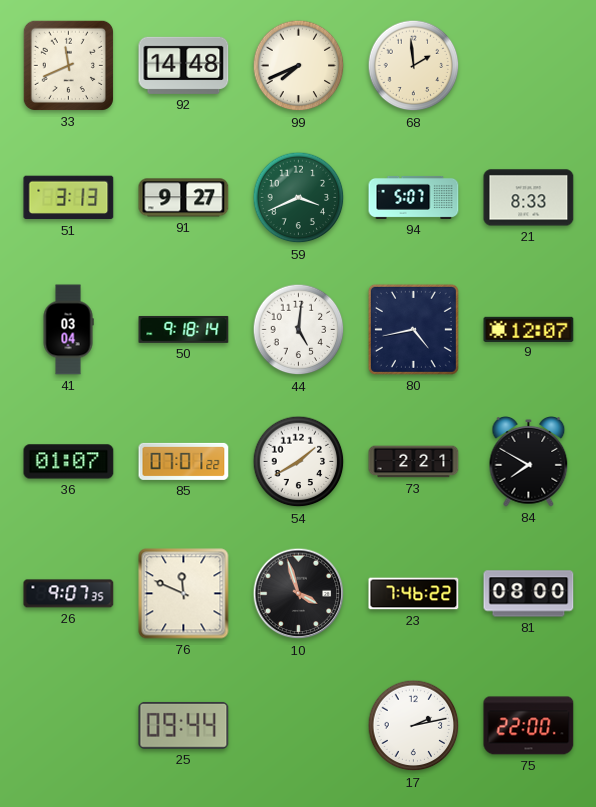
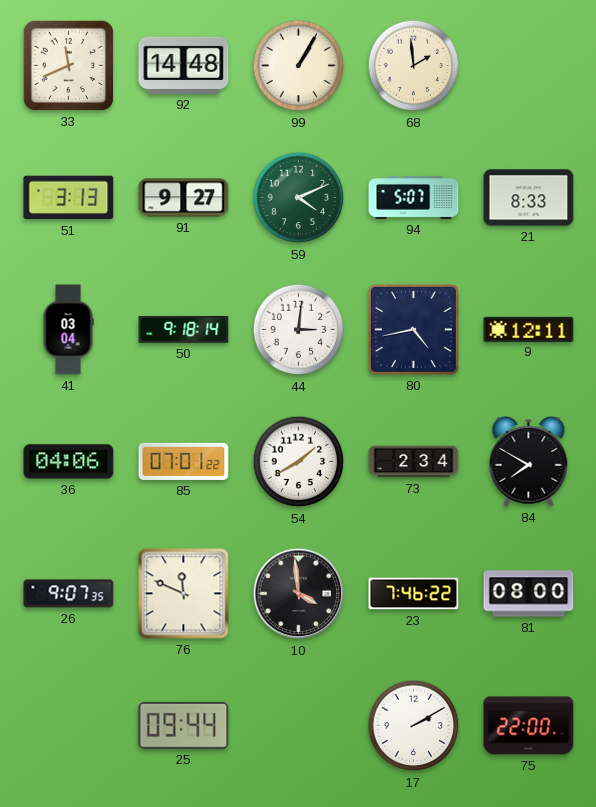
99: 7:41 -> 1:05 (299, 66)
59: 3:41 -> 4:11 (299, 198)
44: 5:01 -> 3:01 (299, 330)
9: 12:07 -> 12:11 (529, 329)
36: 01:07 -> 04:06 (69, 462)
73: 2:21 -> 2:34 (414, 462)
10: 3:57 -> 3:59 (299, 594)
17: 2:13 -> 2:10 (414, 726)
